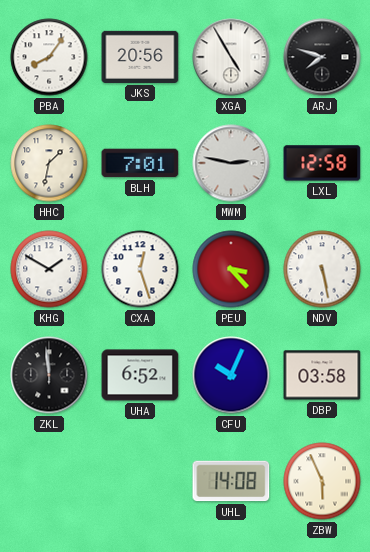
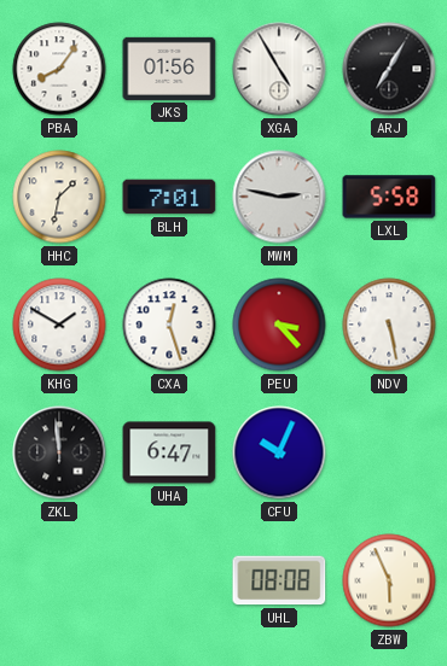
JKS: 20:56 -> 01:56 (169, 69)
ARJ: 7:48 -> 7:05 (389, 69)
LXL: 12:58 -> 5:58 (389, 197)
UHA: 6:52 -> 6:47 (169, 452)
DBP: 03:58 -> none (322, 375)
UHL: 14:08 -> 08:08 (279, 580)
